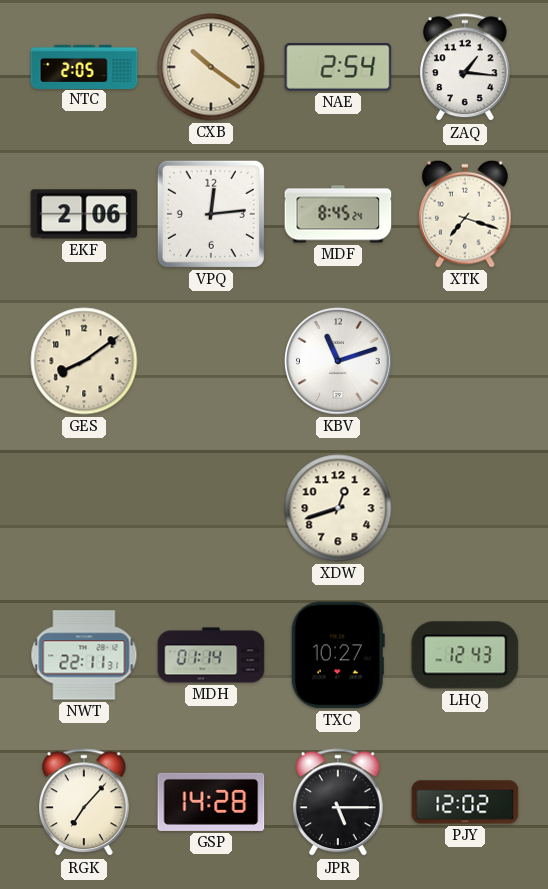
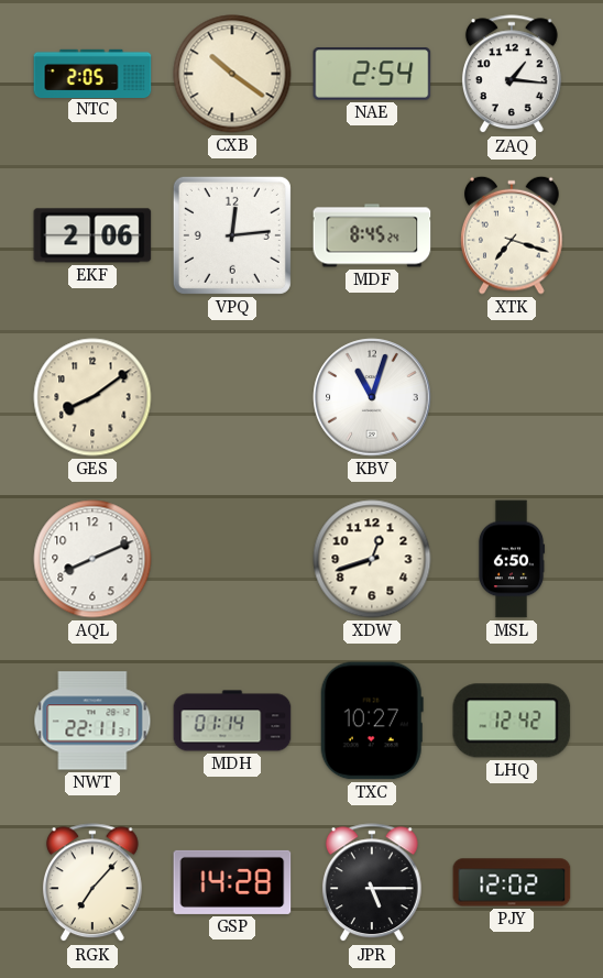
KBV: 11:12 -> 11:03 (372, 397)
AQL: none -> 8:11 (92, 559)
MSL: none -> 6:50 (512, 559)
LHQ: 12:43 -> 12:42 (512, 721)
